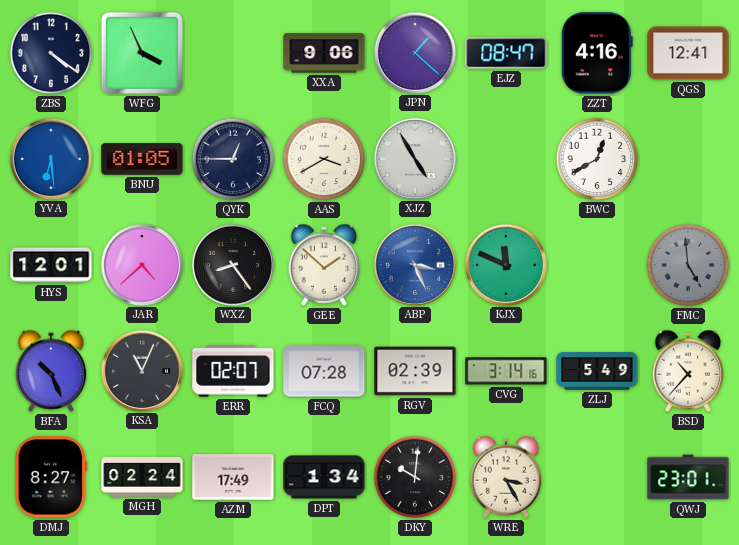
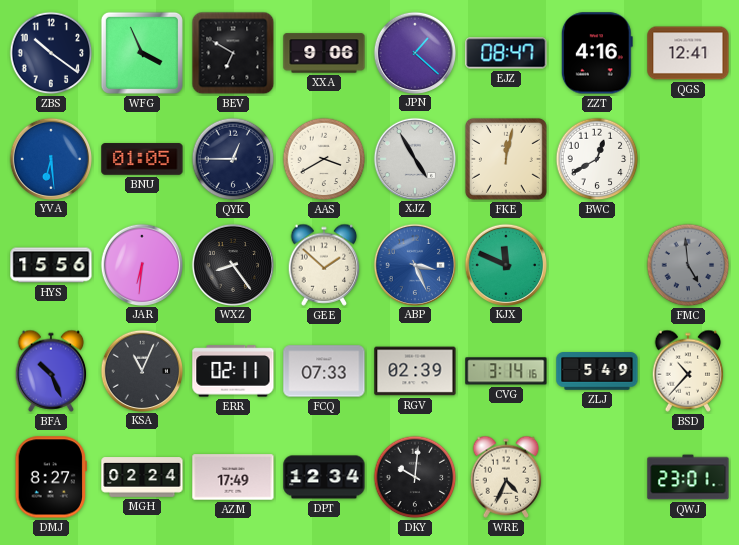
ZBS: 4:21 -> 10:21 (51, 53)
BEV: none -> 6:50 (233, 53)
FKE: none -> 12:02 (506, 159)
HYS: 12:01 -> 15:56 (51, 265)
JAR: 4:38 -> 6:31 (141, 264)
ERR: 02:07 -> 02:11 (233, 371)
FCQ: 07:28 -> 07:33 (324, 371)
DPT: 1:34 -> 12:34 (324, 477)
WRE: 3:25 -> 4:34 (506, 477)
